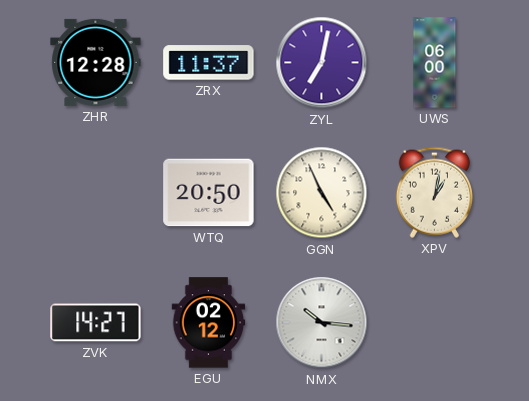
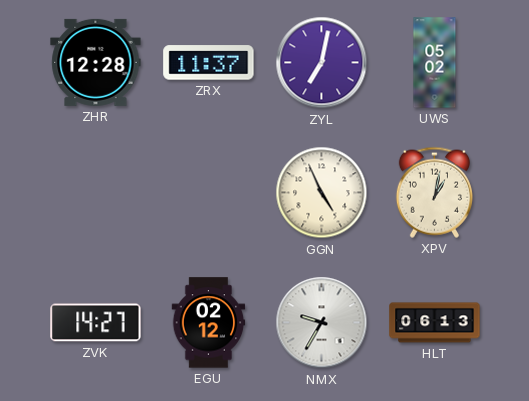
UWS: 06:00 -> 05:02 (435, 63)
WTQ: 20:50 -> none (209, 193)
NMX: 10:16 -> 9:35 (322, 323)
HLT: none -> 06:13 (435, 323)
